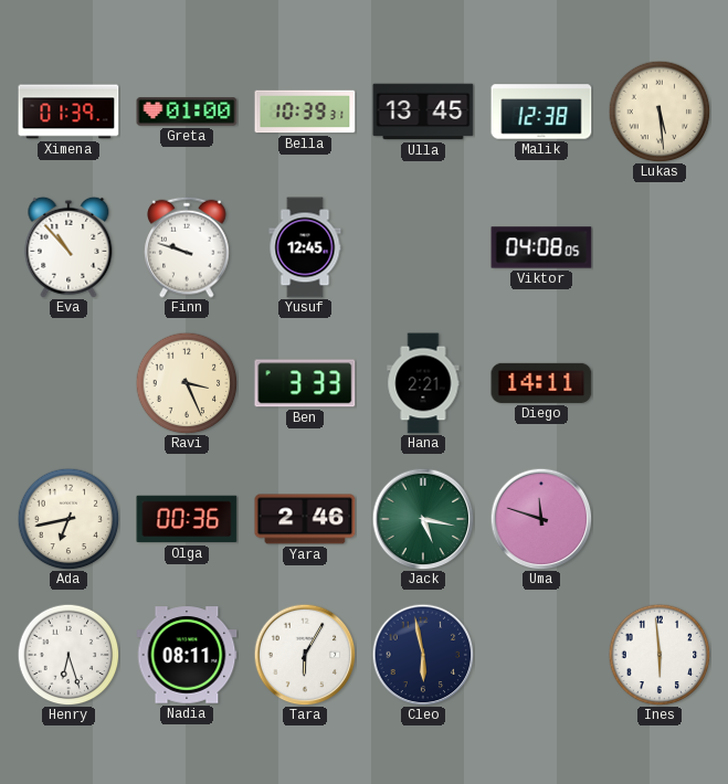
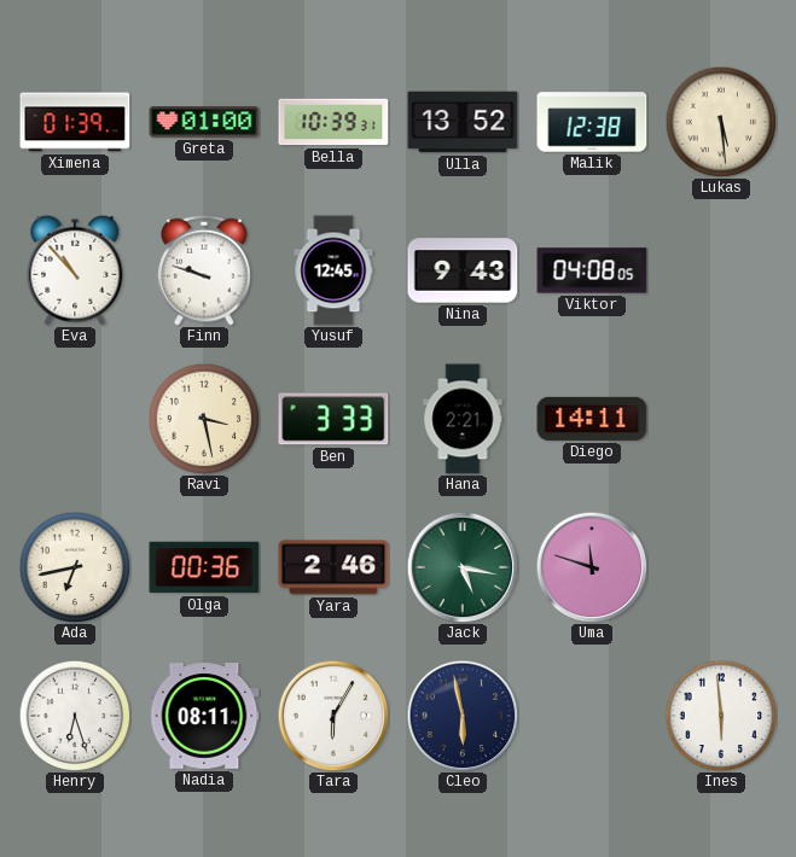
Ulla: 13:45 -> 13:52 (463, 122)
Nina: none -> 9:43 (463, 270)
Ravi: 3:26 -> 3:28 (204, 419)
